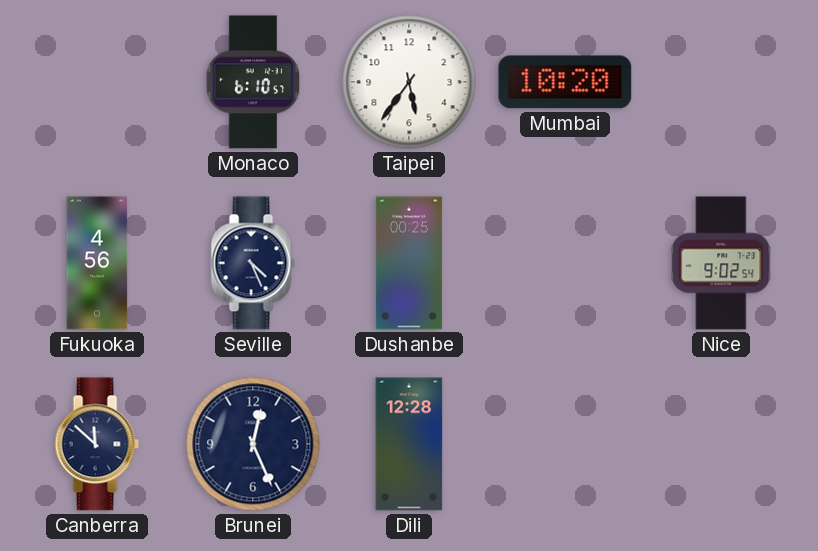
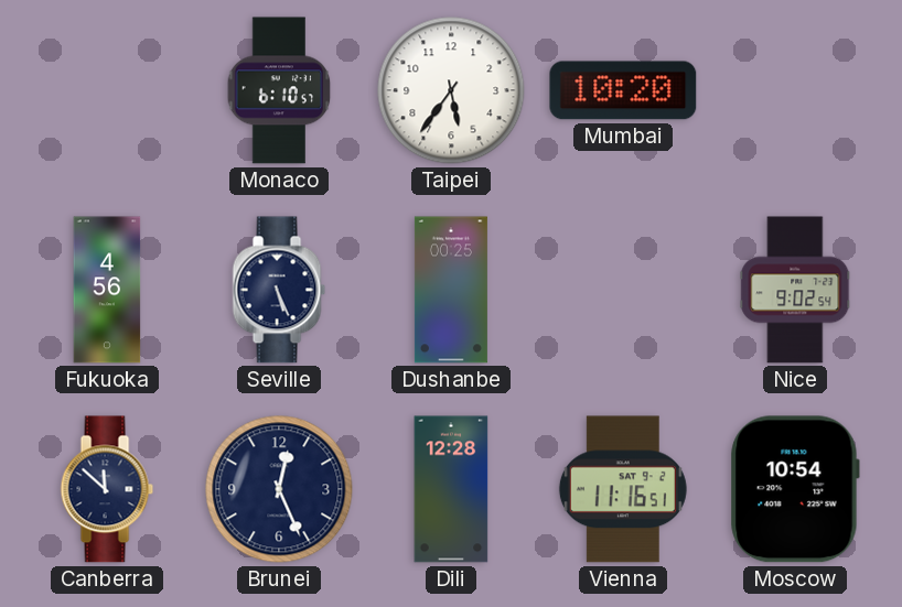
Seville: 4:26 -> 5:26 (279, 290)
Vienna: none -> 11:16 (623, 489)
Moscow: none -> 10:54 (795, 489)
